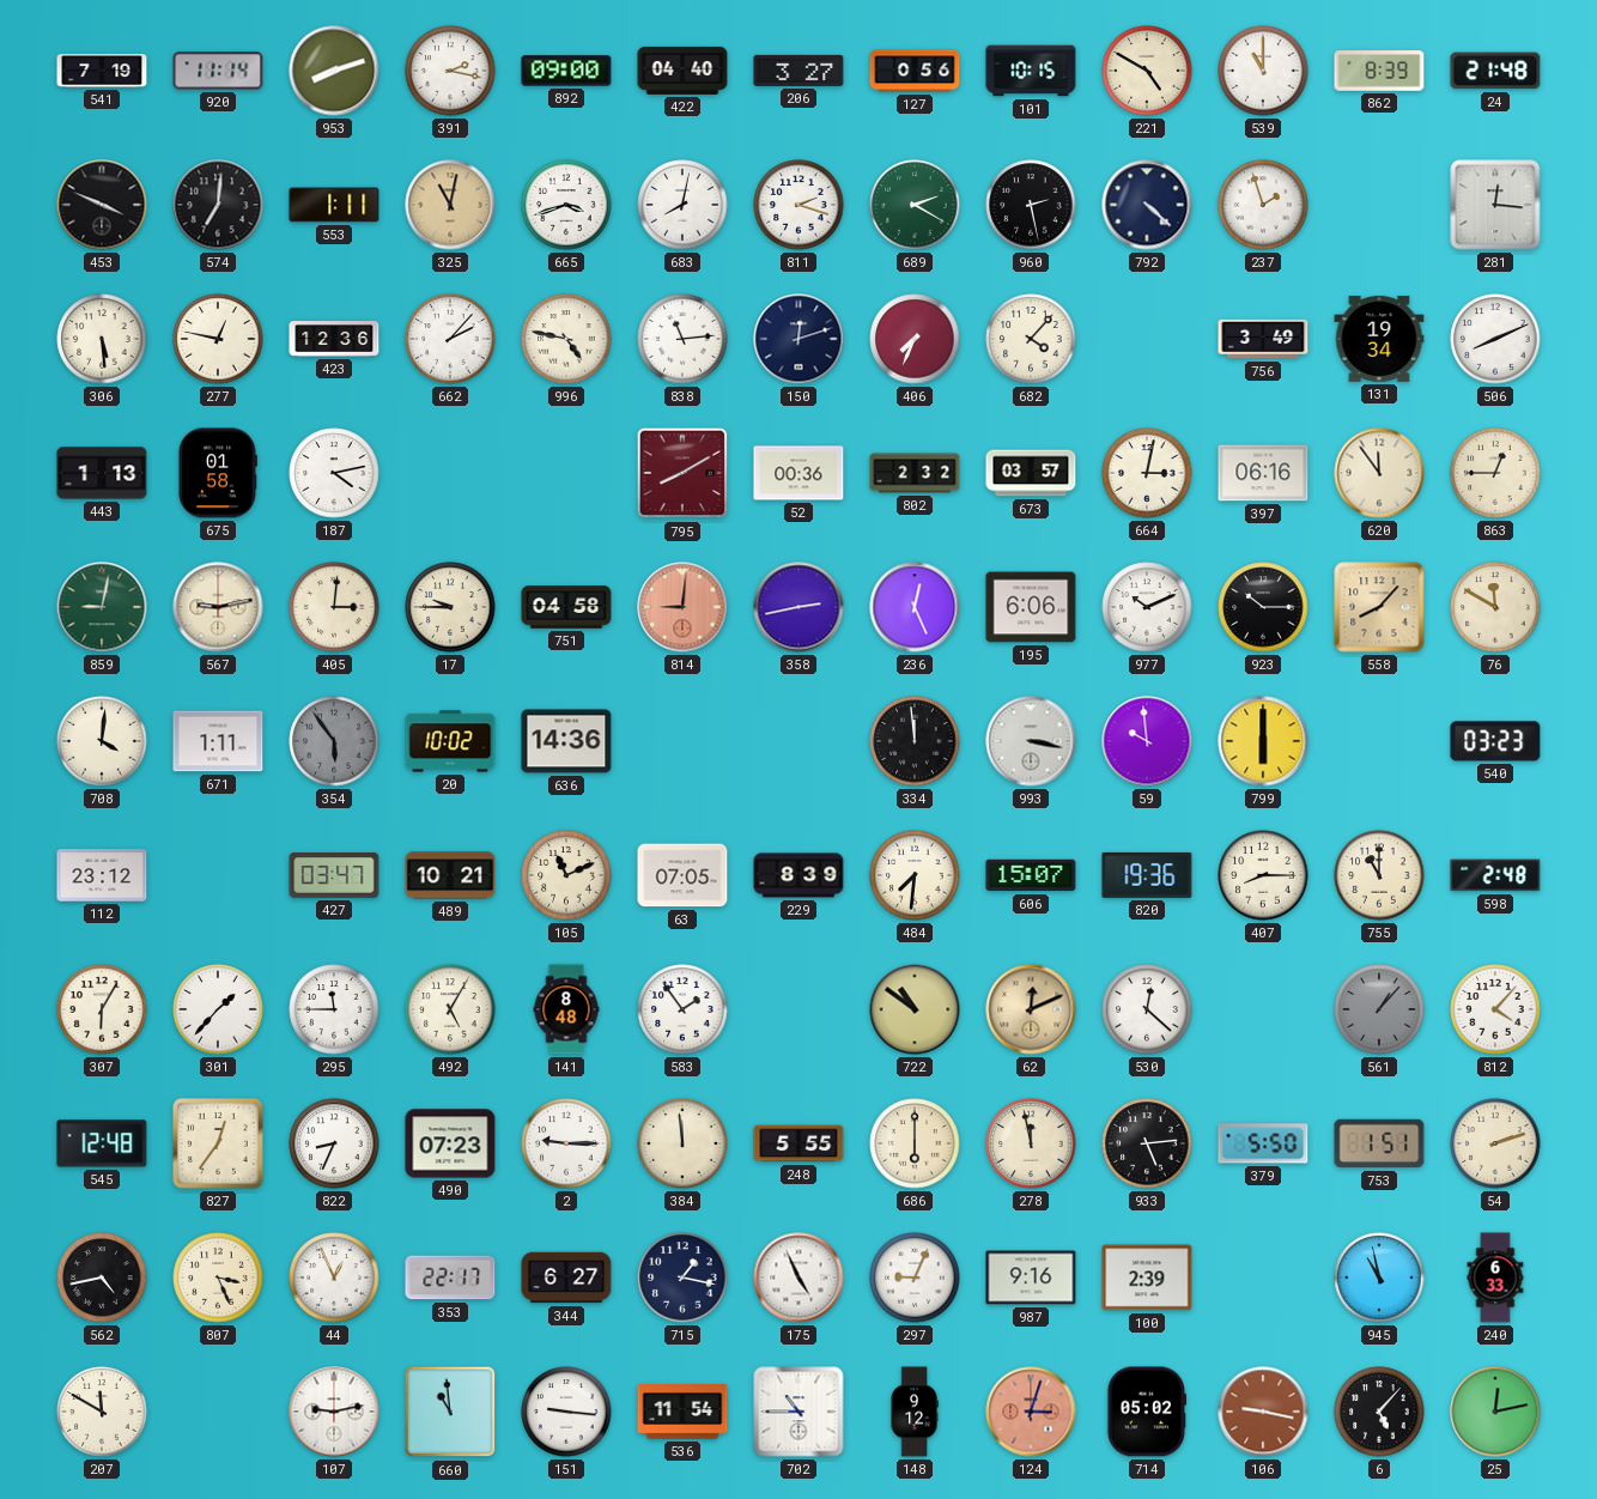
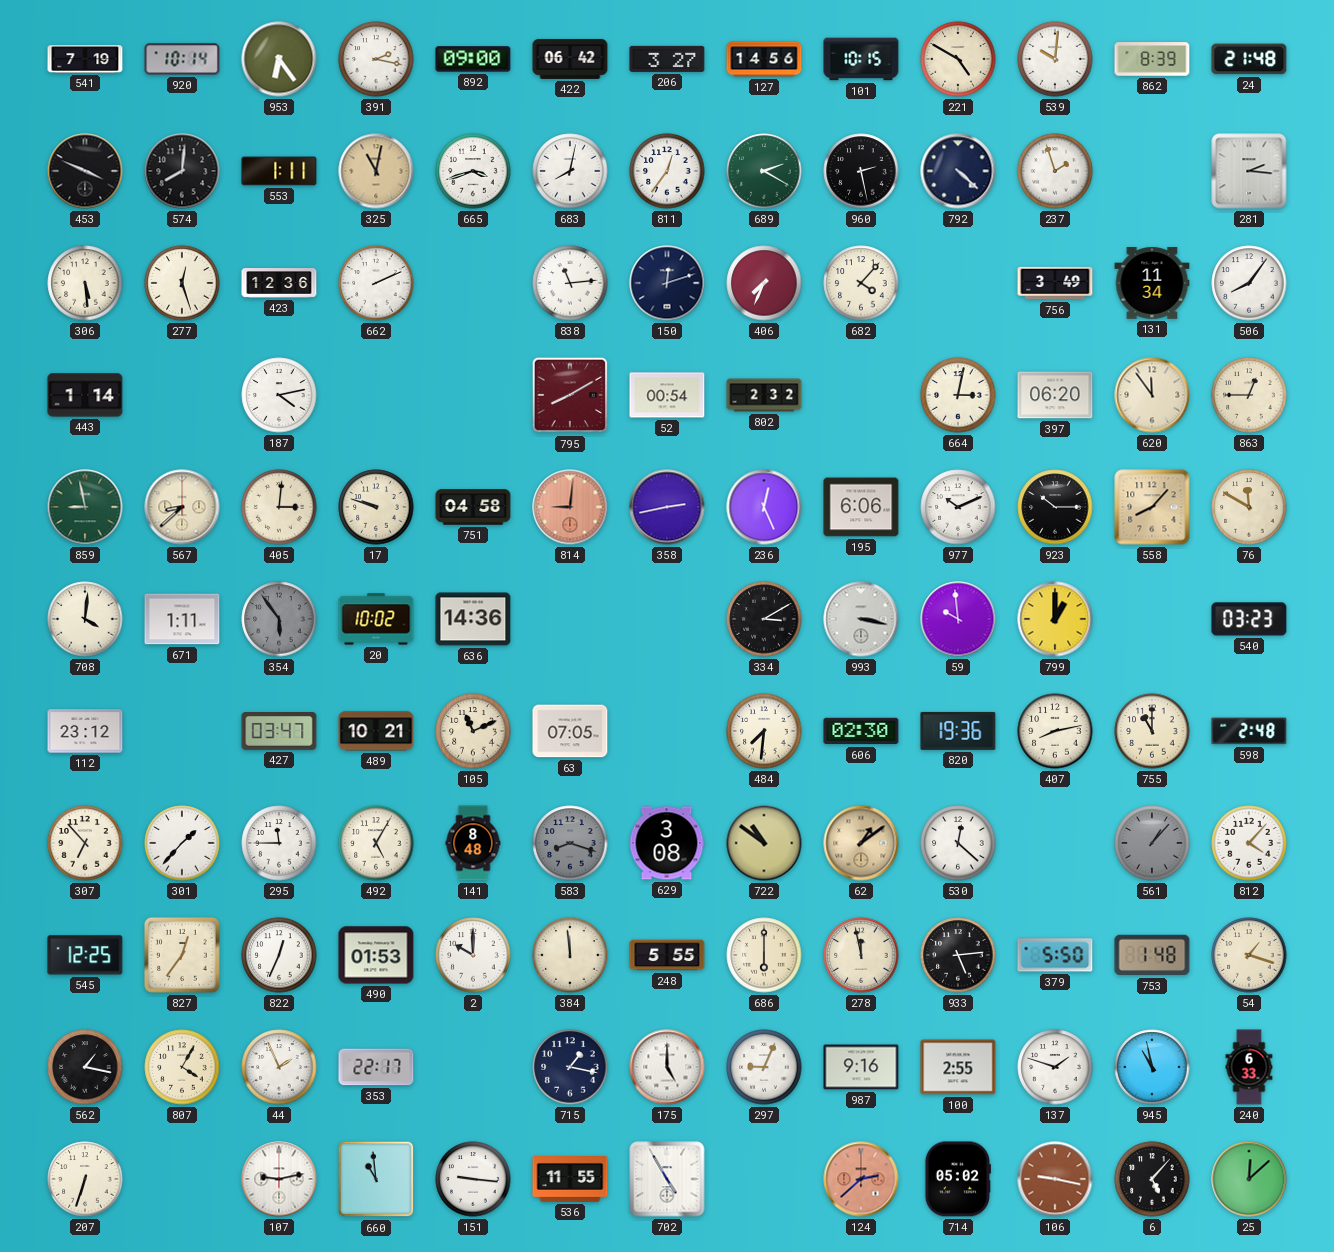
920: 11:14 -> 10:14 (182, 59)
953: 8:12 -> 6:24 (279, 59)
422: 04:40 -> 06:42 (570, 59)
127: 0:56 -> 14:56 (764, 59)
539: 11:00 -> 10:01 (1055, 59)
574: 7:01 -> 8:01 (182, 171)
811: 2:18 -> 12:36 (667, 171)
281: 12:16 -> 2:16 (1249, 171)
277: 12:47 -> 12:27 (182, 283)
662: 2:07 -> 2:11 (376, 283)
996: 4:47 -> none (566, 339)
131: 19:34 -> 11:34 (1152, 284)
506: 8:11 -> 8:06 (1249, 283)
443: 1:13 -> 1:14 (85, 395)
675: 01:58 -> none (217, 473)
52: 00:36 -> 00:54 (667, 395)
673: 03:57 -> none (1031, 473)
397: 06:16 -> 06:20 (1055, 395)
859: 9:02 -> 8:58 (85, 507)
567: 9:13 -> 8:38 (182, 507)
17: 9:45 -> 9:48 (376, 507)
334: 11:59 -> 3:10 (764, 619)
799: 6:00 -> 1:00 (1055, 619)
229: 8:39 -> none (798, 875)
606: 15:07 -> 02:30 (861, 731)
407: 8:15 -> 8:13 (1055, 731)
307: 6:05 -> 6:53 (85, 843)
583: 1:54 -> 8:18 (570, 843)
583 dial: white -> grey (570, 843)
629: none -> 3:08 (667, 843)
62: 12:11 -> 1:09 (861, 843)
545: 12:48 -> 12:25 (85, 955)
822: 8:34 -> 12:34 (279, 955)
490: 07:23 -> 01:53 (376, 955)
2: 9:15 -> 10:00 (473, 955)
753: 1:51 -> 1:48 (1152, 955)
54: 2:12 -> 1:18 (1249, 955)
562: 4:43 -> 1:17 (85, 1067)
807: 3:26 -> 4:05 (182, 1067)
44: 12:56 -> 1:56 (279, 1067)
344: 6:27 -> none (566, 1278)
175: 4:56 -> 5:00 (667, 1067)
100: 2:39 -> 2:55 (958, 1067)
137: none -> 1:48 (1055, 1067)
207: 11:50 -> 6:33 (85, 1179)
536: 11:54 -> 11:55 (570, 1180)
702: 10:45 -> 4:55 (667, 1179)
148: 9:12 -> none (915, 1412)
124: 3:03 -> 2:38 (861, 1179)
25: 12:13 -> 12:08 (1249, 1179)
